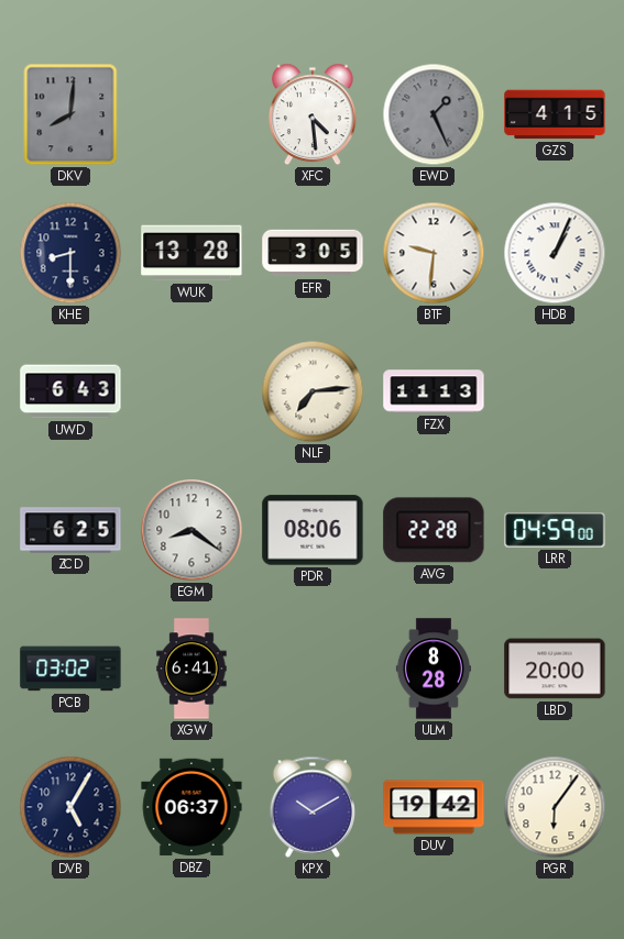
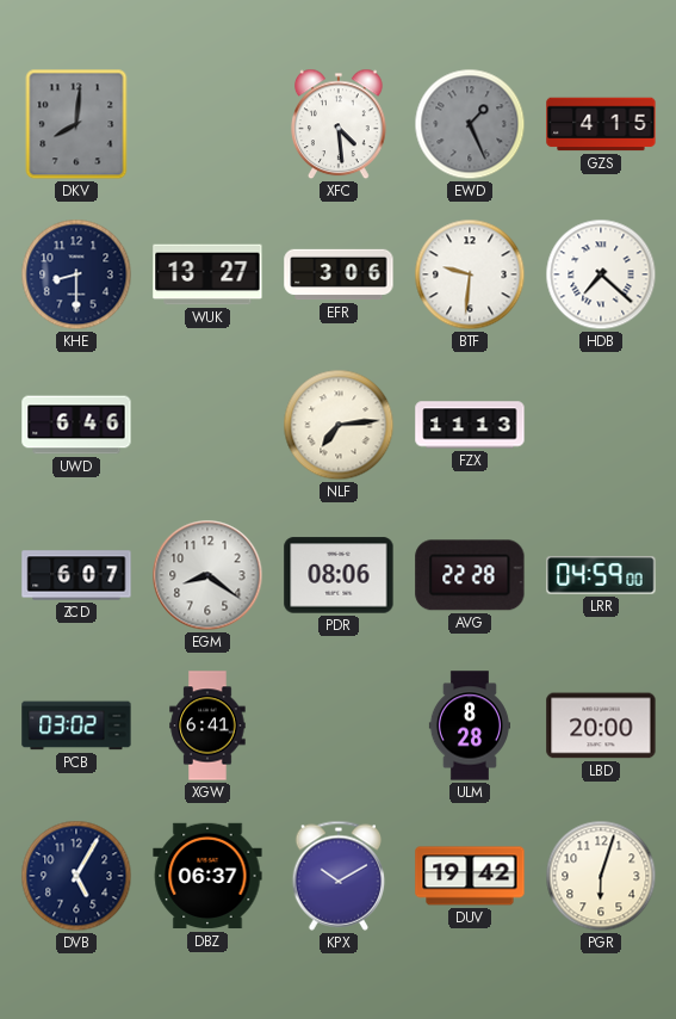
WUK: 13:28 -> 13:27 (207, 274)
EFR: 3:05 -> 3:06 (339, 274)
HDB: 1:04 -> 7:22 (601, 274)
UWD: 6:43 -> 6:46 (76, 425)
ZCD: 6:25 -> 6:07 (76, 575)
PGR: 6:06 -> 6:03 (601, 876)
